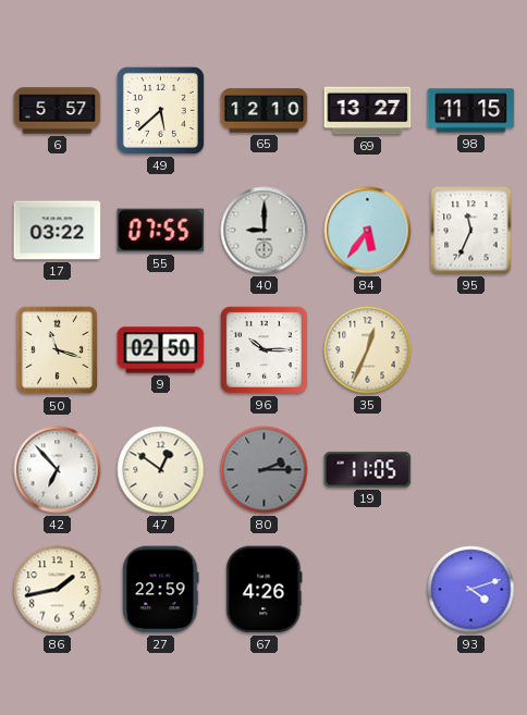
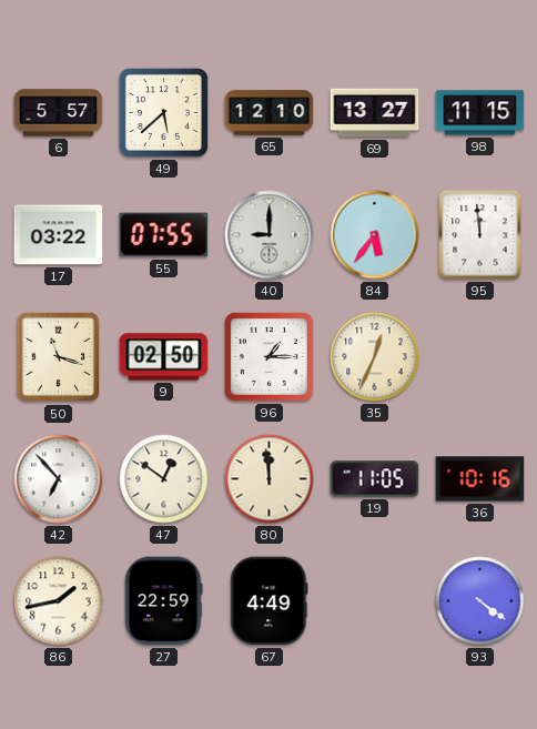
95: 11:34 -> 11:59 (480, 235)
96: 10:15 -> 1:15 (268, 356)
80: 2:15 -> 11:59 (270, 479)
80 dial: grey -> cream (270, 479)
36: none -> 10:16 (480, 479)
67: 4:26 -> 4:49 (270, 601)
93: 4:12 -> 4:21 (480, 601)
